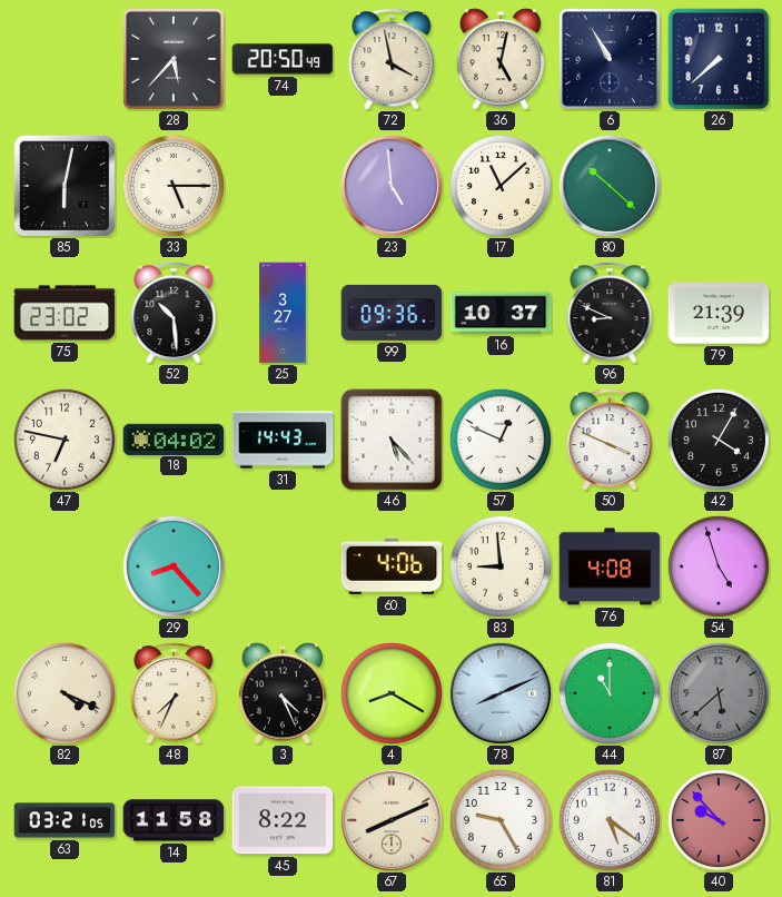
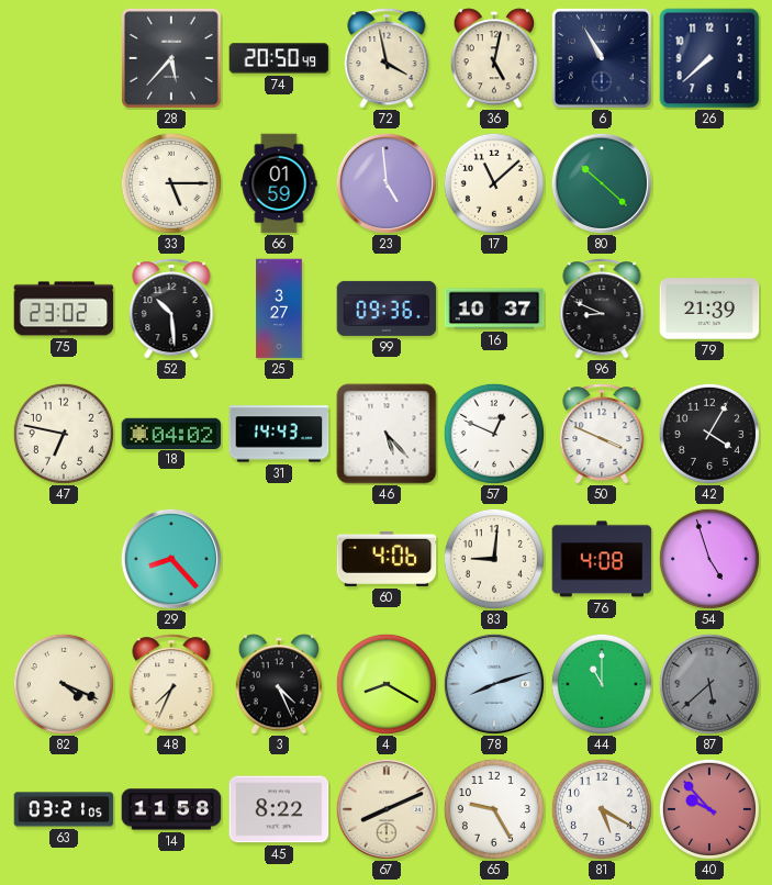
85: 6:02 -> none (65, 186)
66: none -> 01:59 (279, 183)
83: 8:59 -> 9:01 (494, 559)
78: 8:11 -> 8:12 (494, 684)
81: 5:21 -> 5:20 (602, 809)
